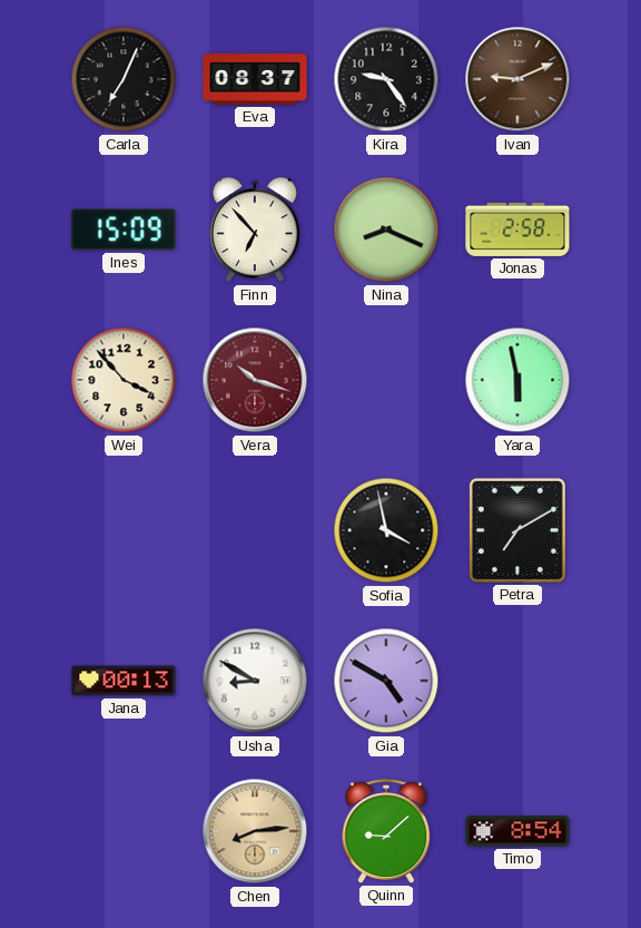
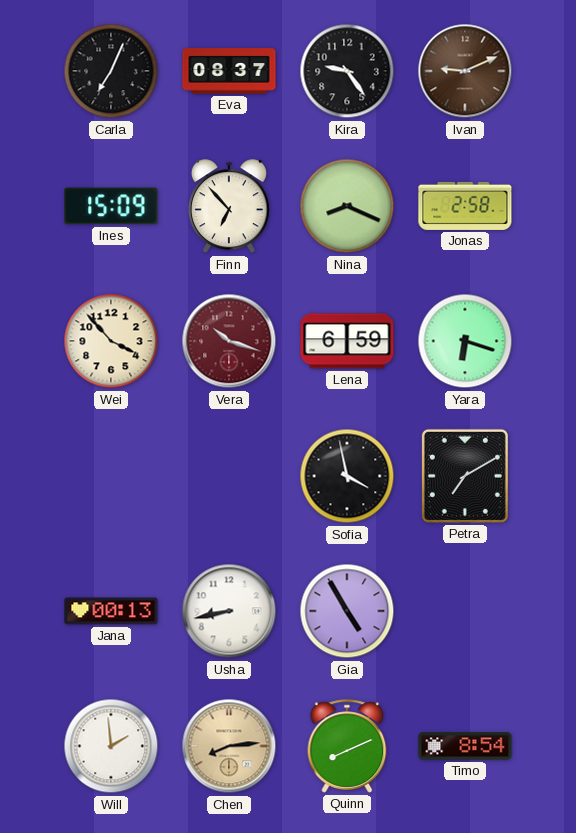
Lena: none -> 6:59 (347, 341)
Yara: 5:58 -> 6:18 (465, 341)
Usha: 8:50 -> 8:43 (229, 611)
Gia: 4:50 -> 4:55 (347, 611)
Will: none -> 1:59 (111, 746)
Quinn: 9:08 -> 8:11 (347, 746)
